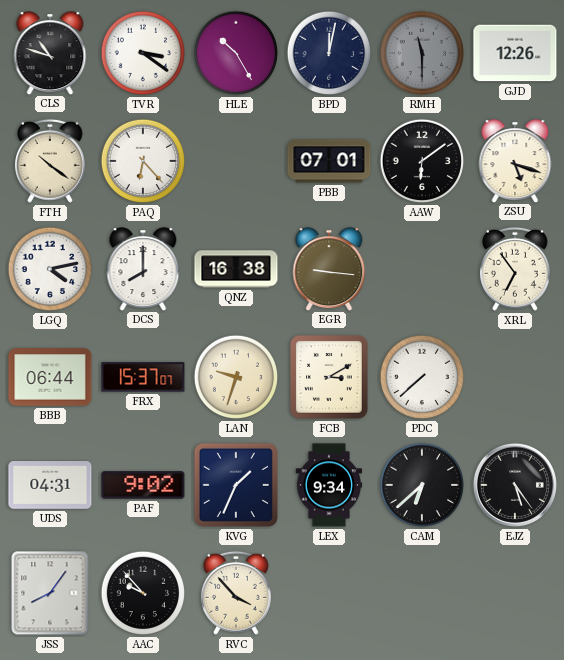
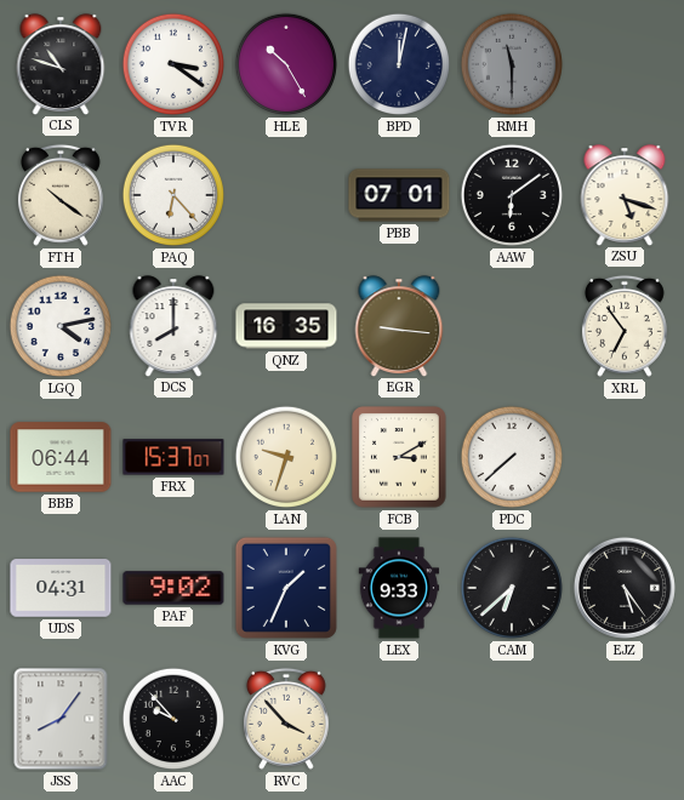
GJD: 12:26 -> none (515, 53)
QNZ: 16:38 -> 16:35 (286, 326)
LEX: 9:34 -> 9:33 (399, 588)
